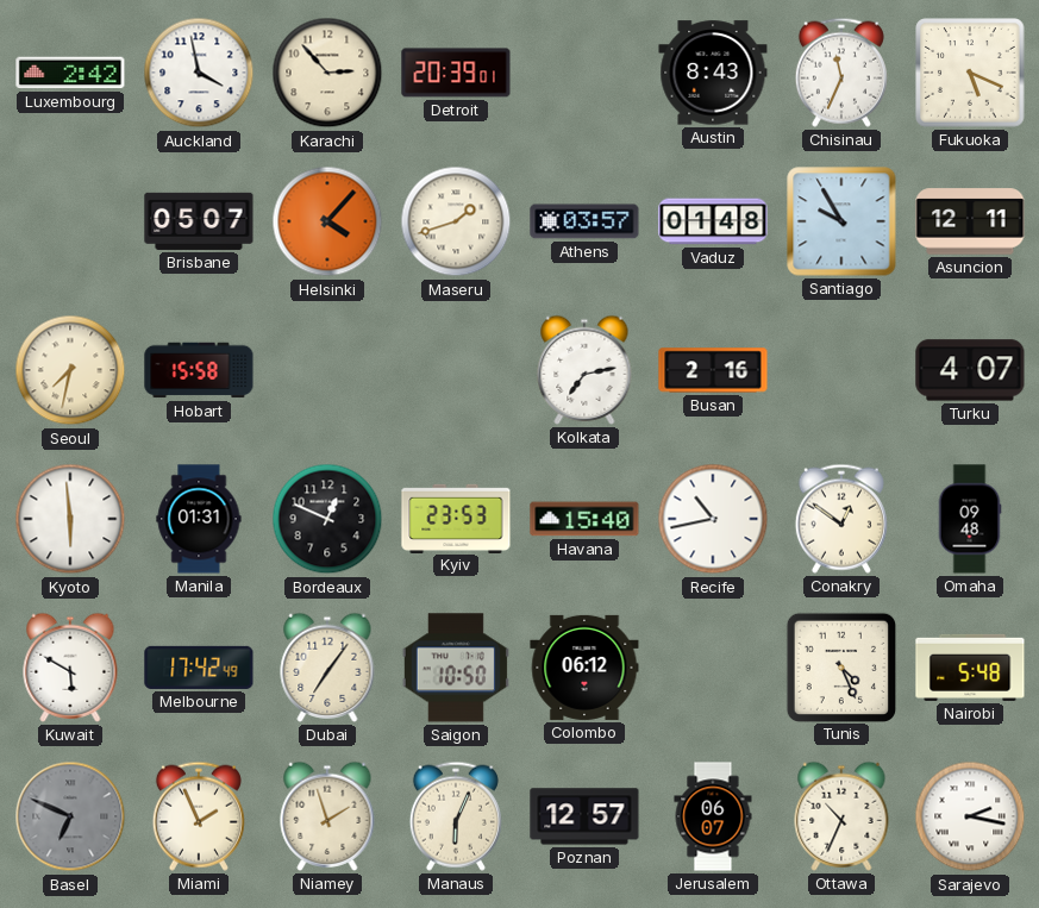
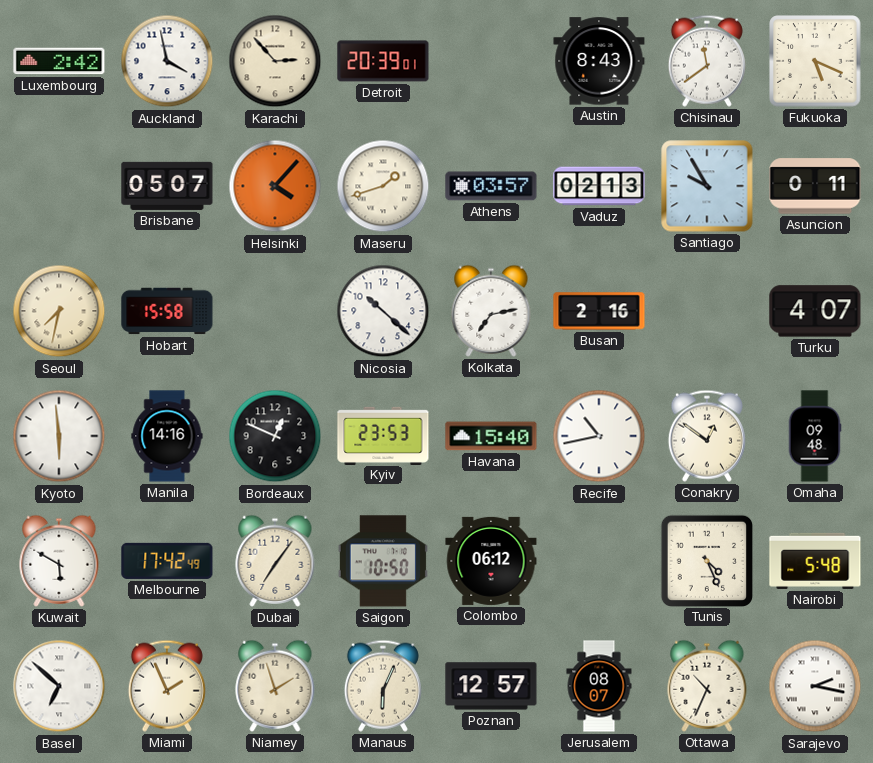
Chisinau: 11:34 -> 11:39 (707, 61)
Vaduz: 01:48 -> 02:13 (599, 186)
Asuncion: 12:11 -> 0:11 (815, 186)
Nicosia: none -> 10:22 (383, 311)
Manila: 01:31 -> 14:16 (167, 436)
Basel: 6:49 -> 6:52 (59, 686)
Basel dial: grey -> white (59, 686)
Jerusalem: 06:07 -> 08:07 (599, 686)
